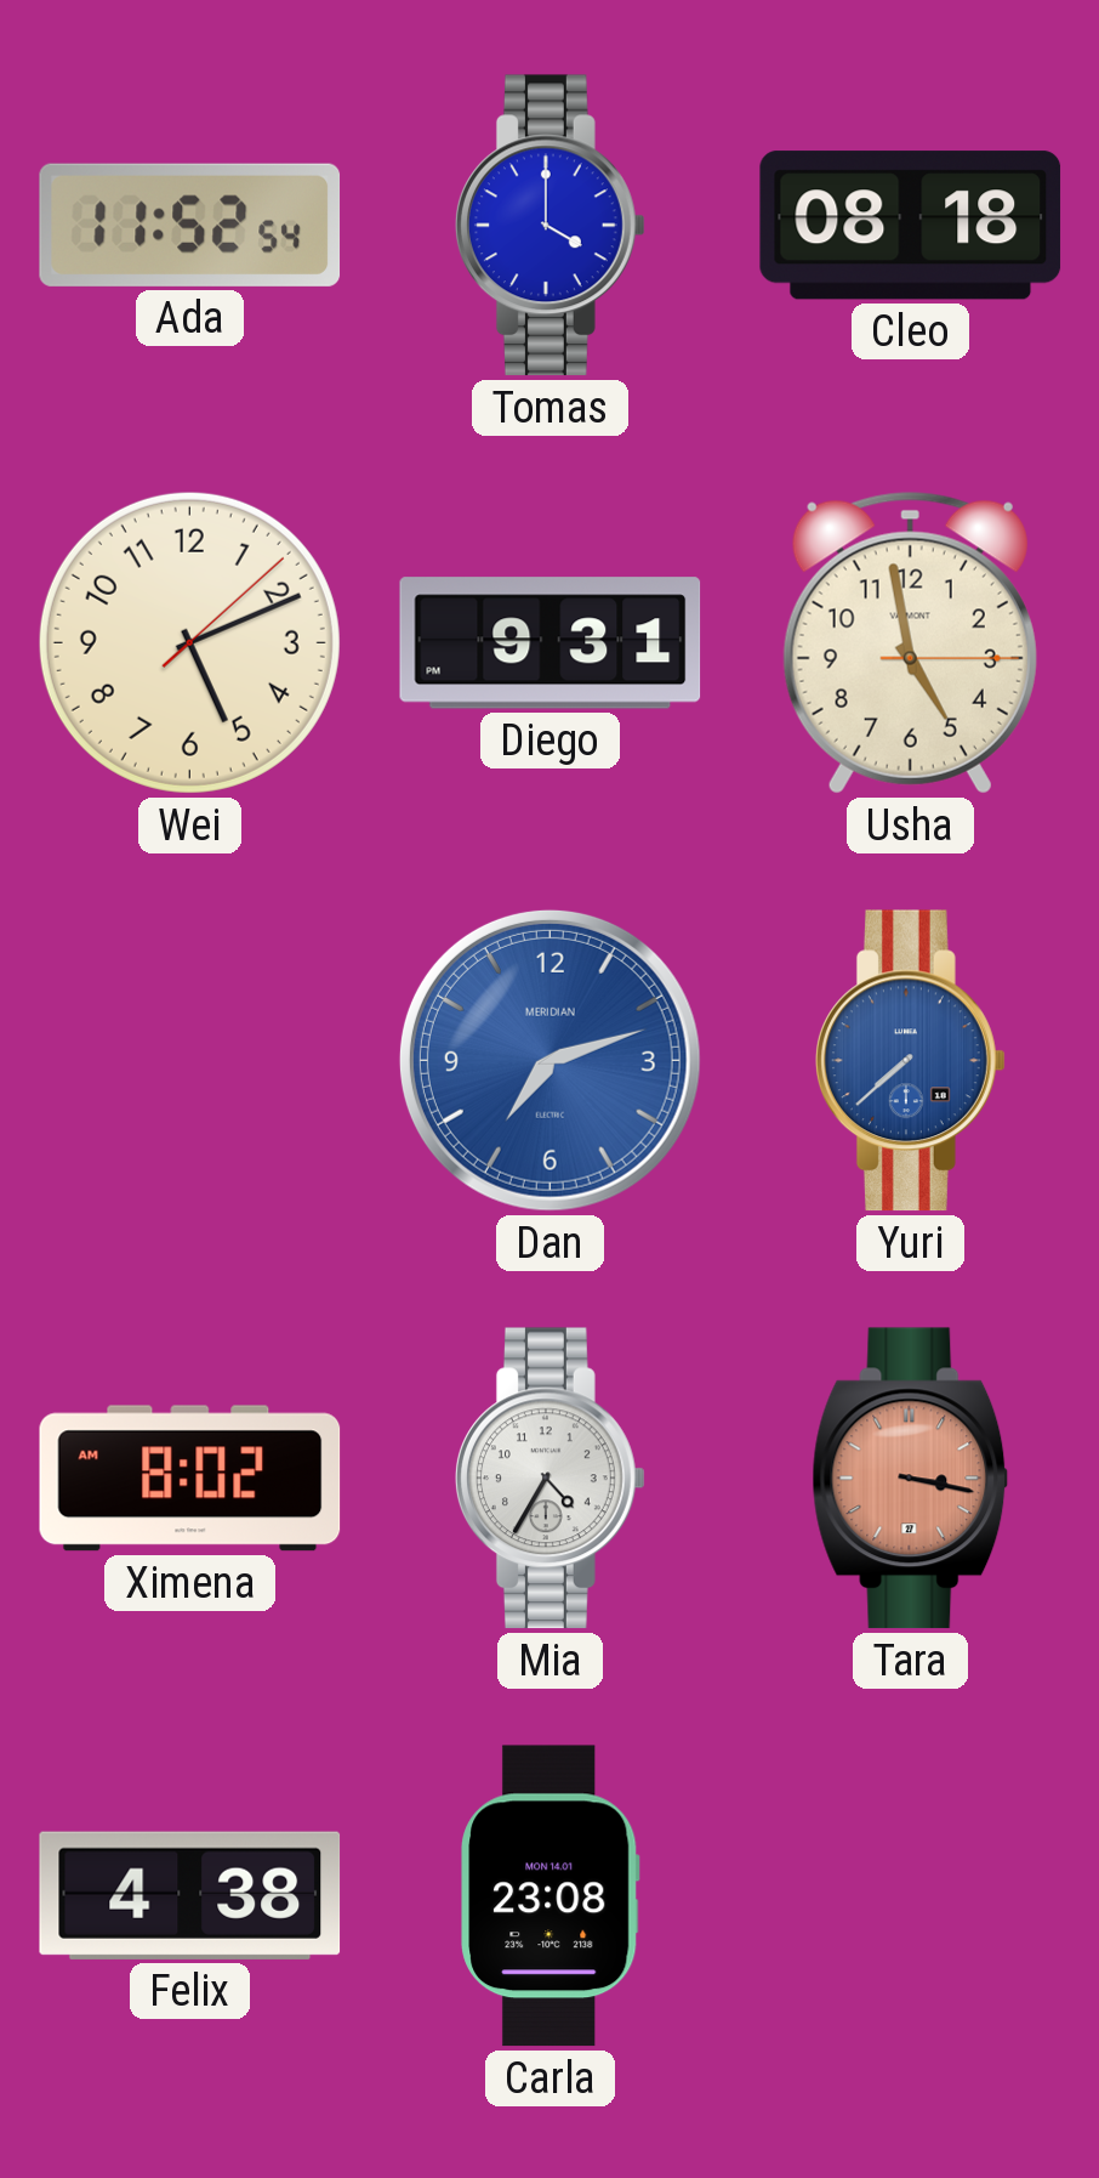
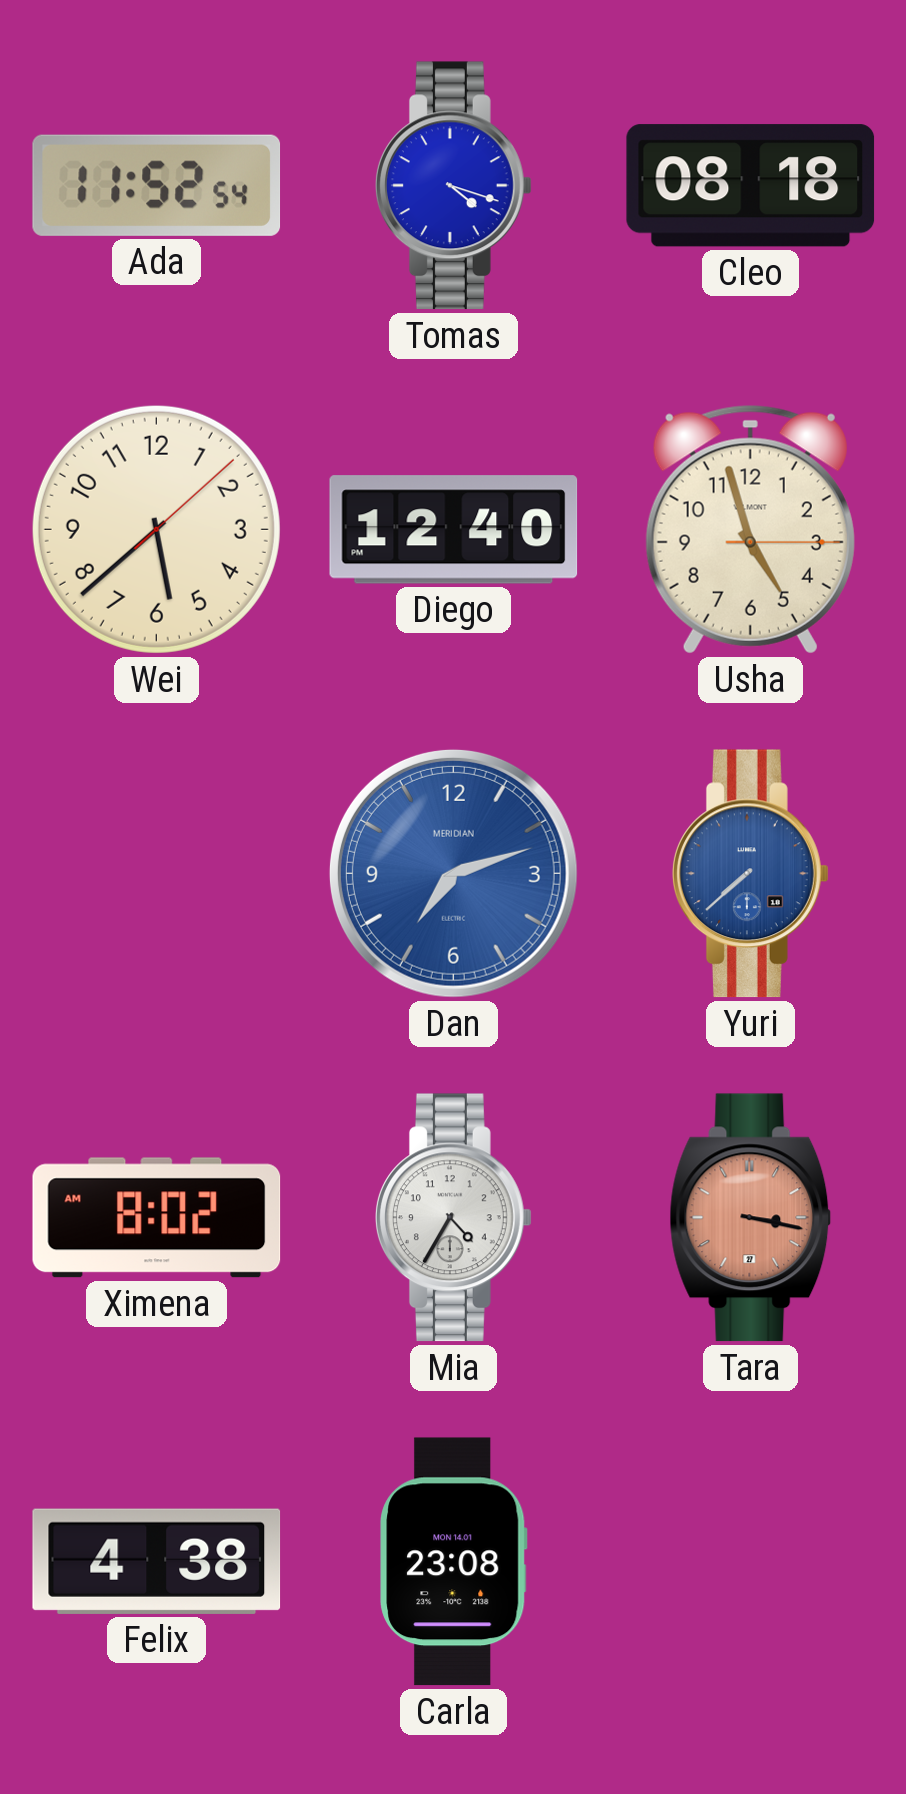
Tomas: 4:00 -> 4:18 (454, 186)
Wei: 5:11 -> 5:38 (156, 529)
Diego: 9:31 -> 12:40 (454, 530)
Usha: 4:58 -> 4:57 (750, 529)
